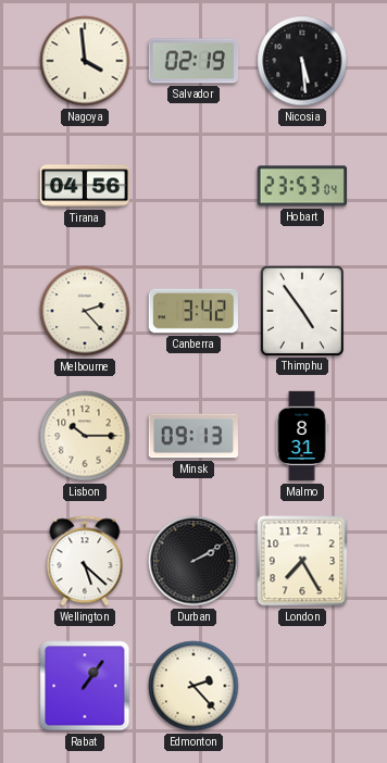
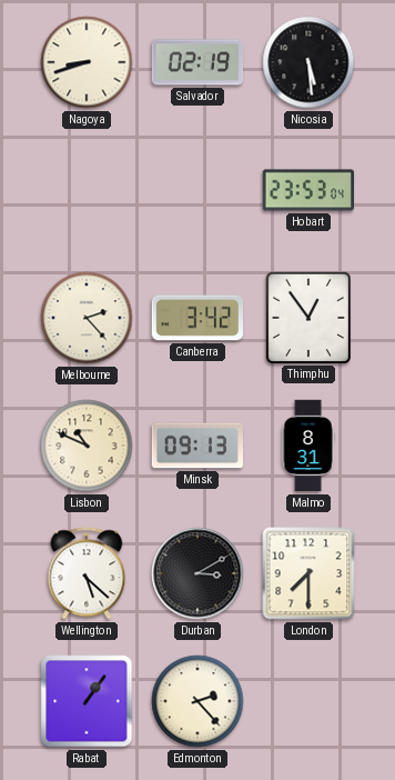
Nagoya: 3:59 -> 8:42 (87, 62)
Tirana: 04:56 -> none (85, 186)
Thimphu: 4:54 -> 12:54 (308, 317)
Lisbon: 10:15 -> 10:49 (87, 446)
Durban: 2:10 -> 3:10 (197, 573)
London: 7:25 -> 7:30 (308, 573)
